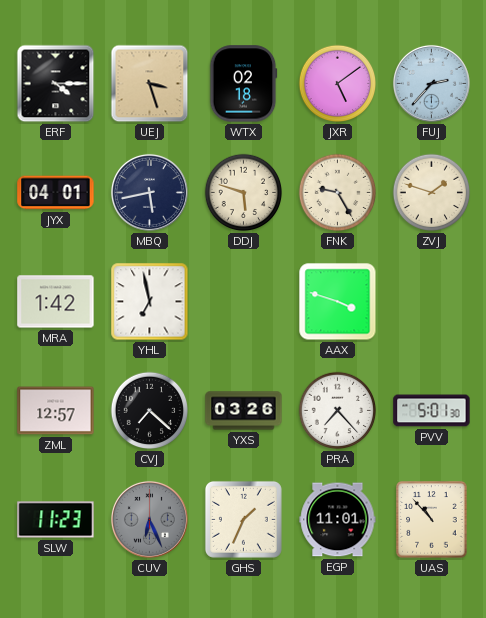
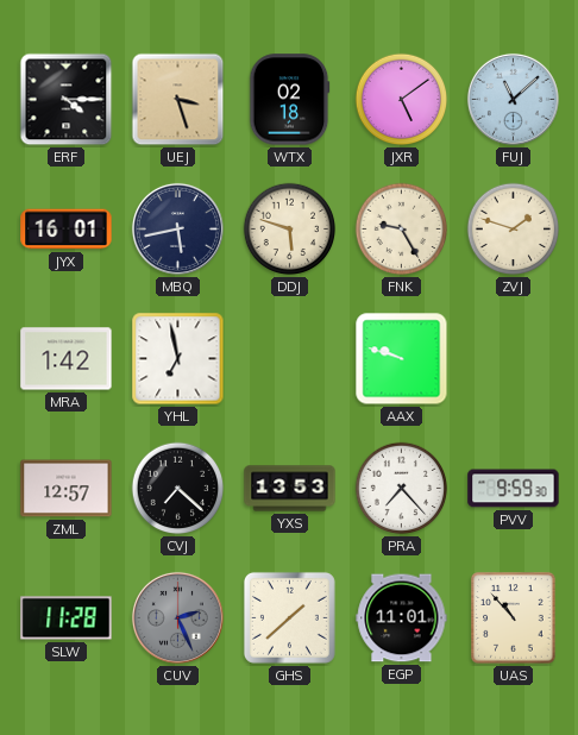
FUJ: 2:37 -> 11:08 (513, 99)
JYX: 04:01 -> 16:01 (67, 230)
AAX: 3:48 -> 9:48 (402, 359)
YXS: 03:26 -> 13:53 (290, 489)
PVV: 5:01 -> 9:59 (514, 489)
SLW: 11:23 -> 11:28 (67, 618)
CUV: 6:26 -> 2:26 (177, 617)
GHS: 1:34 -> 1:38 (289, 617)
